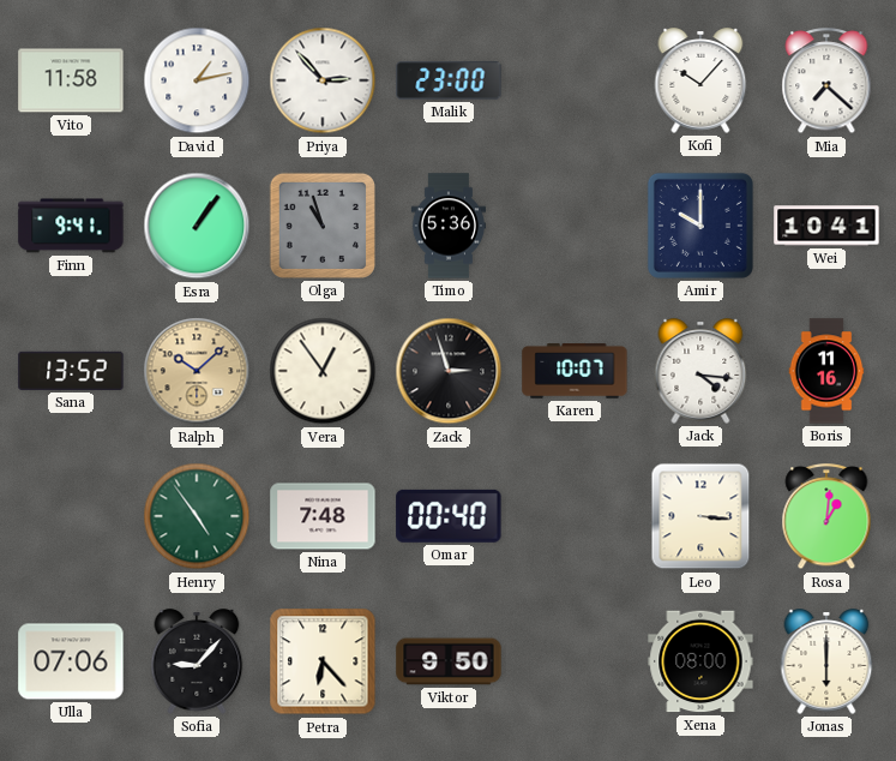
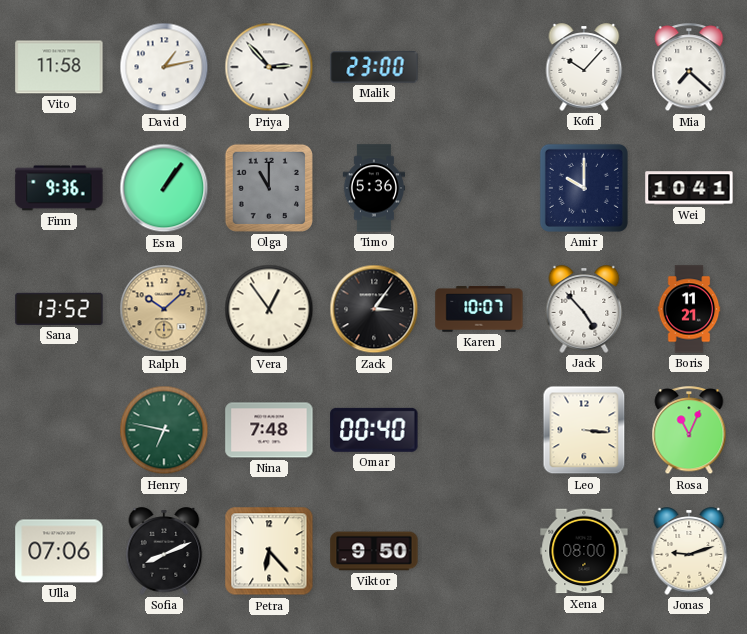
Finn: 9:41 -> 9:36 (59, 188)
Olga: 10:57 -> 11:00 (269, 188)
Zack: 2:57 -> 3:06 (374, 309)
Jack: 4:16 -> 4:53 (584, 309)
Boris: 11:16 -> 11:21 (689, 309)
Henry: 4:54 -> 6:47 (164, 430)
Rosa: 1:01 -> 11:04 (689, 431)
Sofia: 9:07 -> 8:11 (164, 551)
Jonas: 6:00 -> 9:12 (689, 551)
